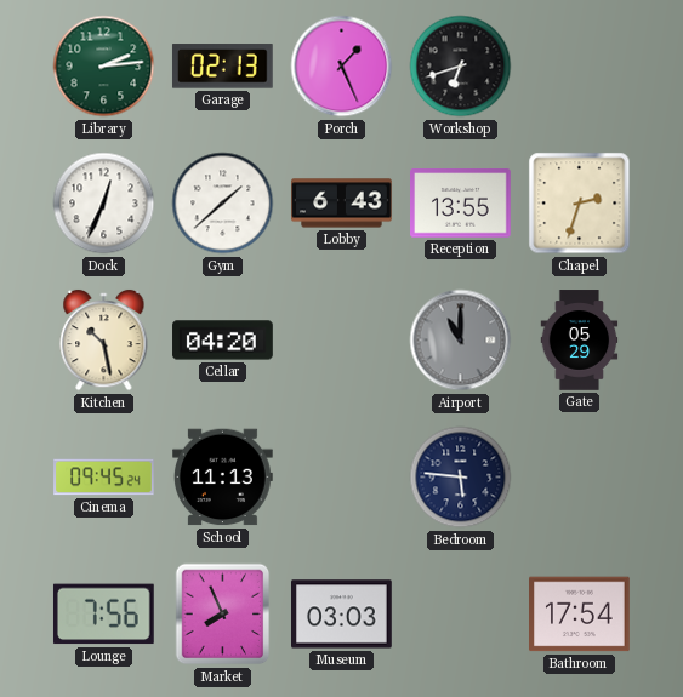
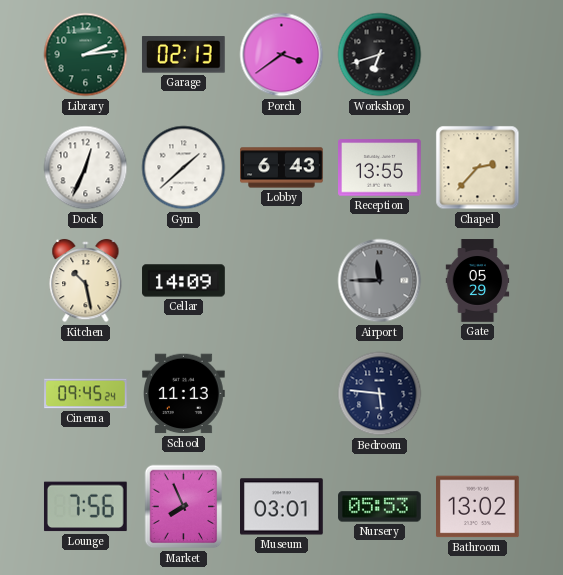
Porch: 1:26 -> 3:39 (282, 55)
Chapel: 2:33 -> 2:37 (478, 168)
Cellar: 04:20 -> 14:09 (184, 281)
Airport: 11:00 -> 11:45 (380, 281)
Museum: 03:03 -> 03:01 (282, 507)
Nursery: none -> 05:53 (380, 507)
Bathroom: 17:54 -> 13:02 (478, 507)
